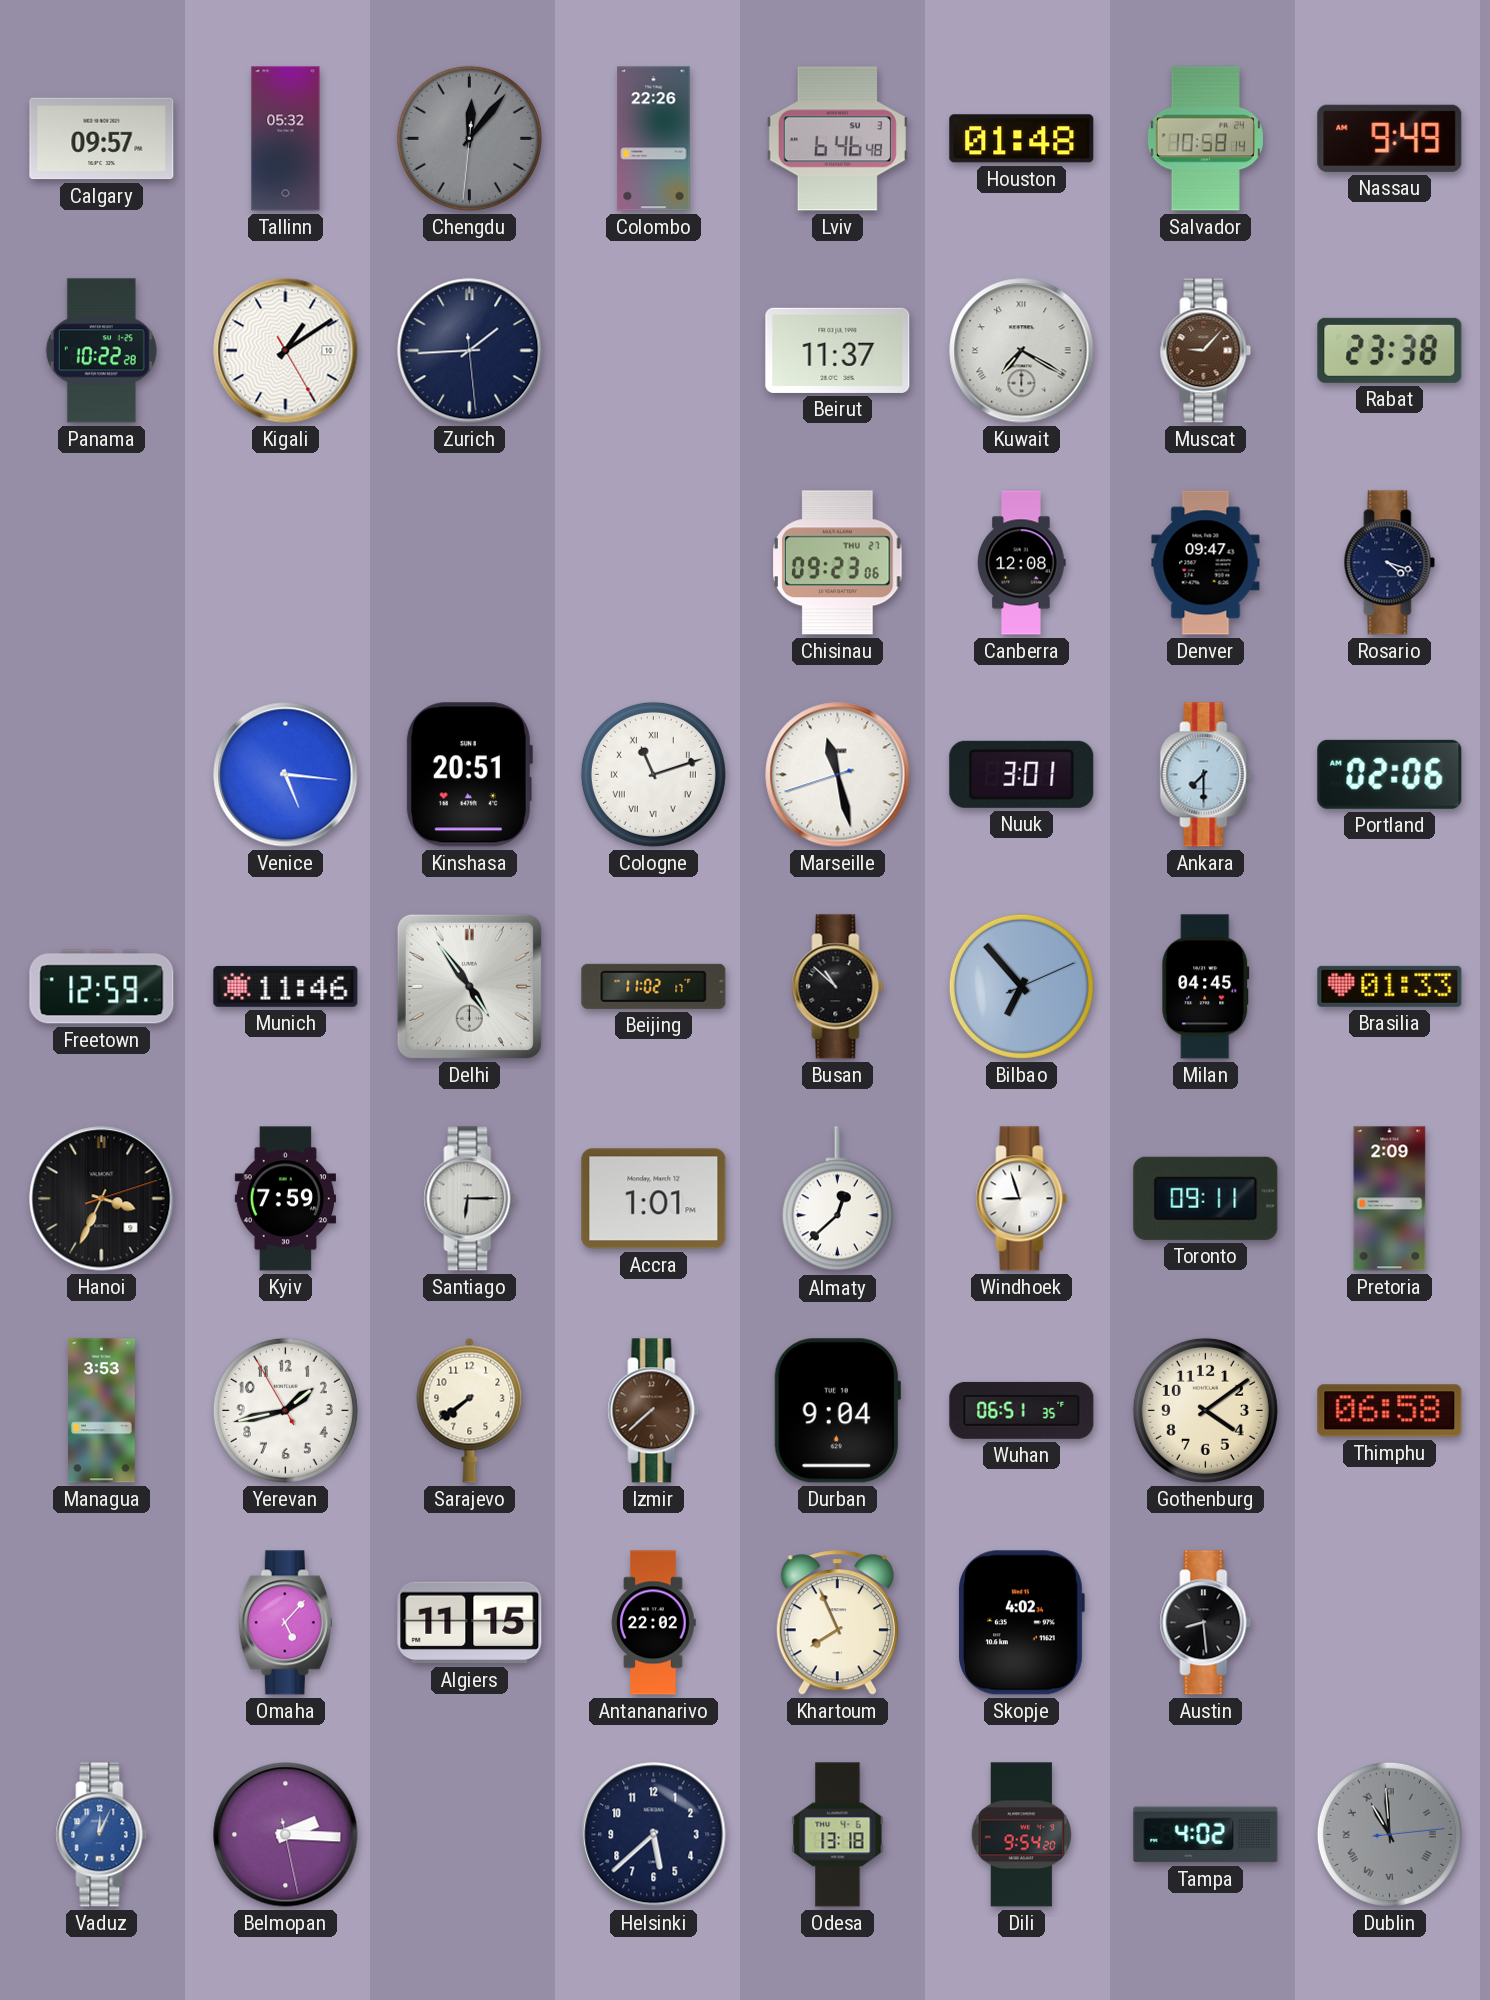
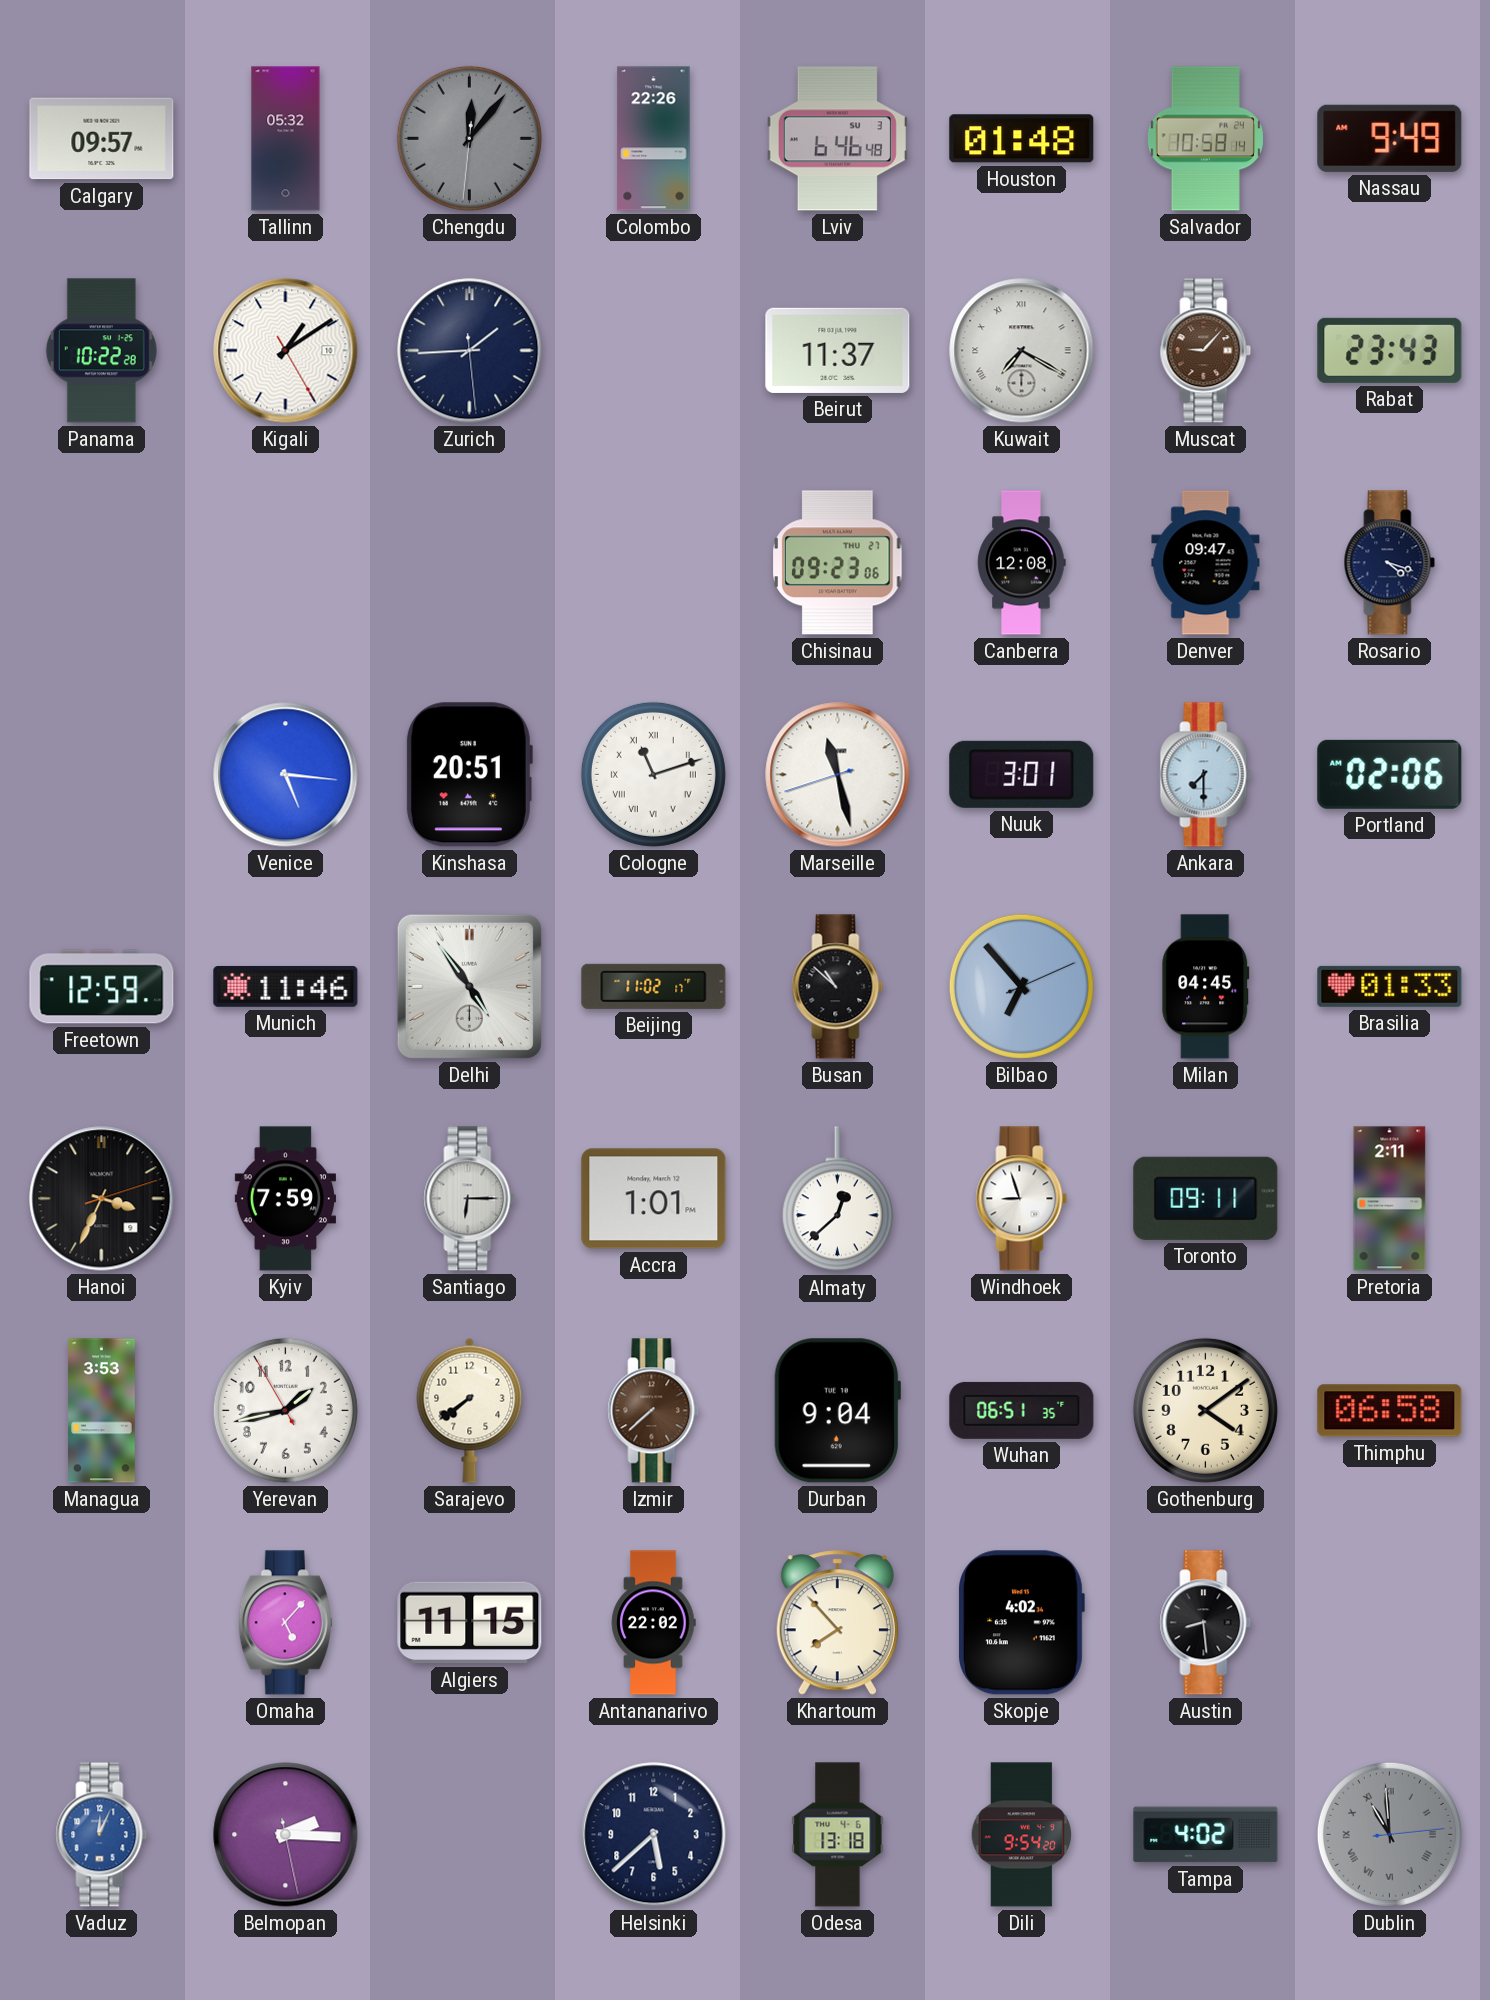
Rabat: 23:38 -> 23:43 (1390, 350)
Pretoria: 2:09 -> 2:11 (1390, 1199)
Khartoum: 7:56 -> 7:53 (837, 1623)
